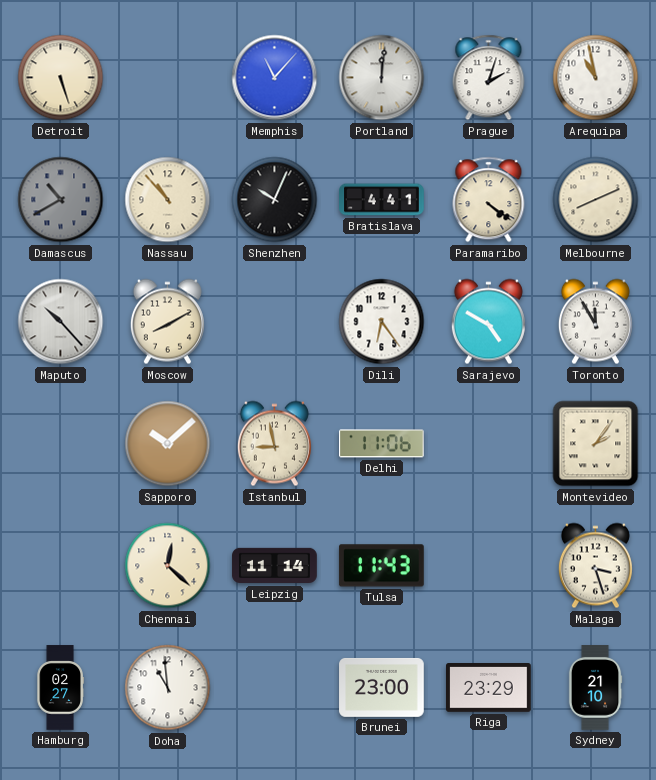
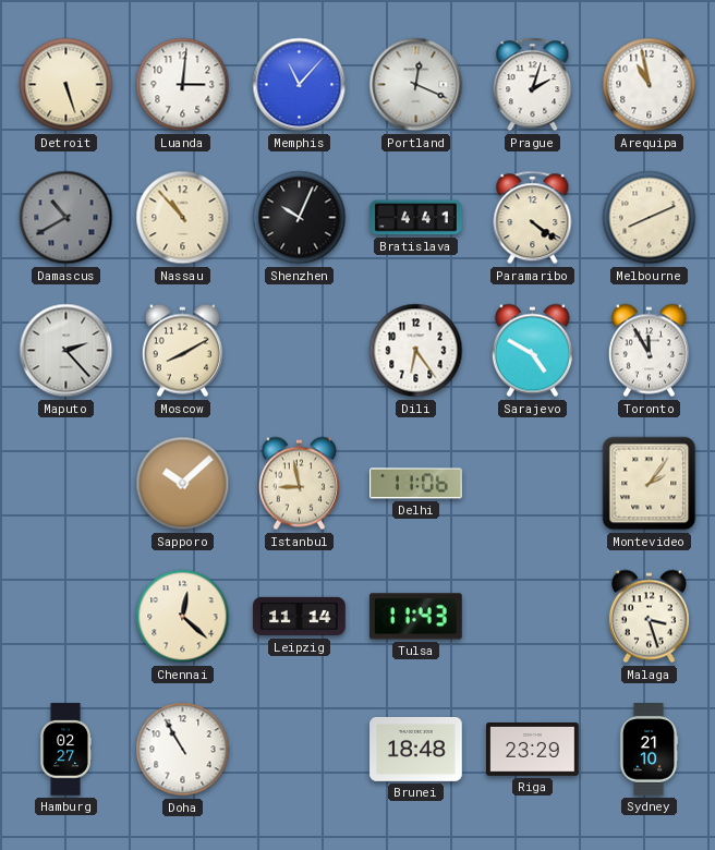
Luanda: none -> 3:01 (183, 85)
Portland: 12:01 -> 12:19 (416, 85)
Maputo: 10:23 -> 2:23 (66, 351)
Doha: 10:59 -> 10:55 (183, 750)
Brunei: 23:00 -> 18:48 (416, 749)
